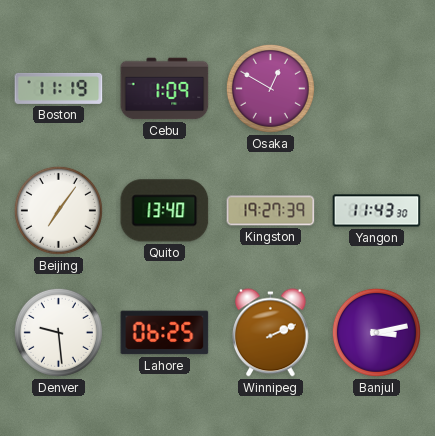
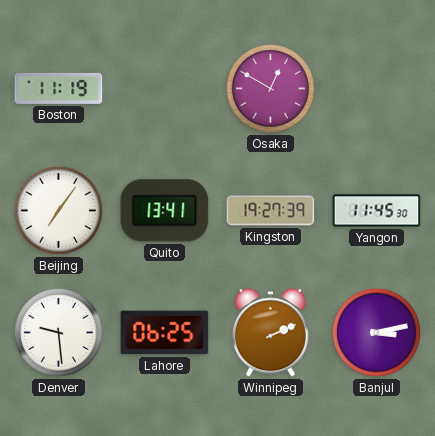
Cebu: 1:09 -> none (165, 89)
Quito: 13:40 -> 13:41 (165, 211)
Yangon: 11:43 -> 11:45 (377, 211)
